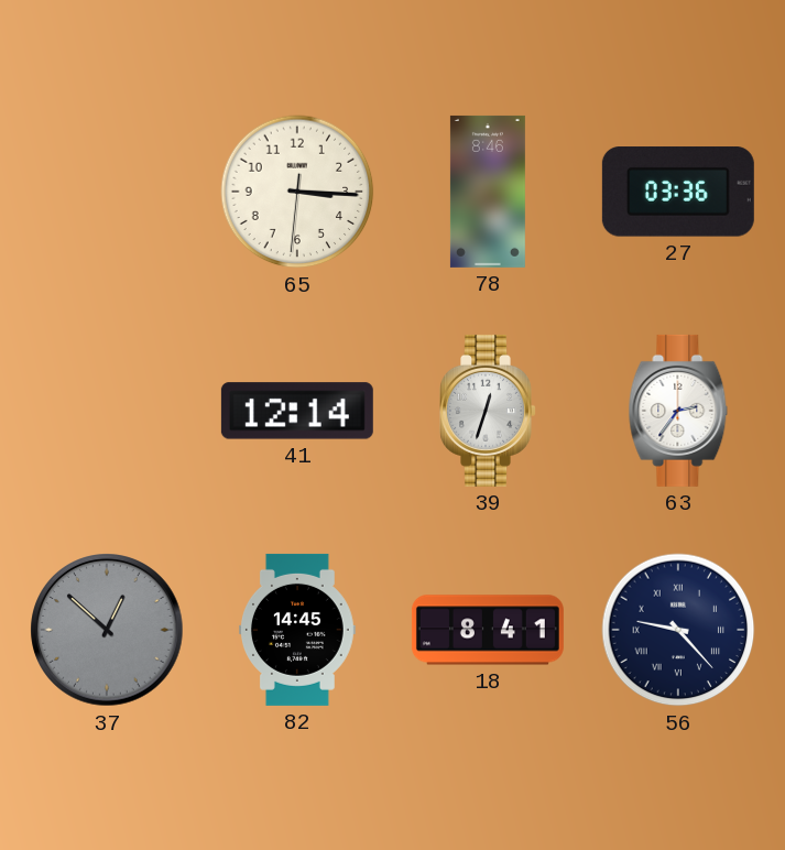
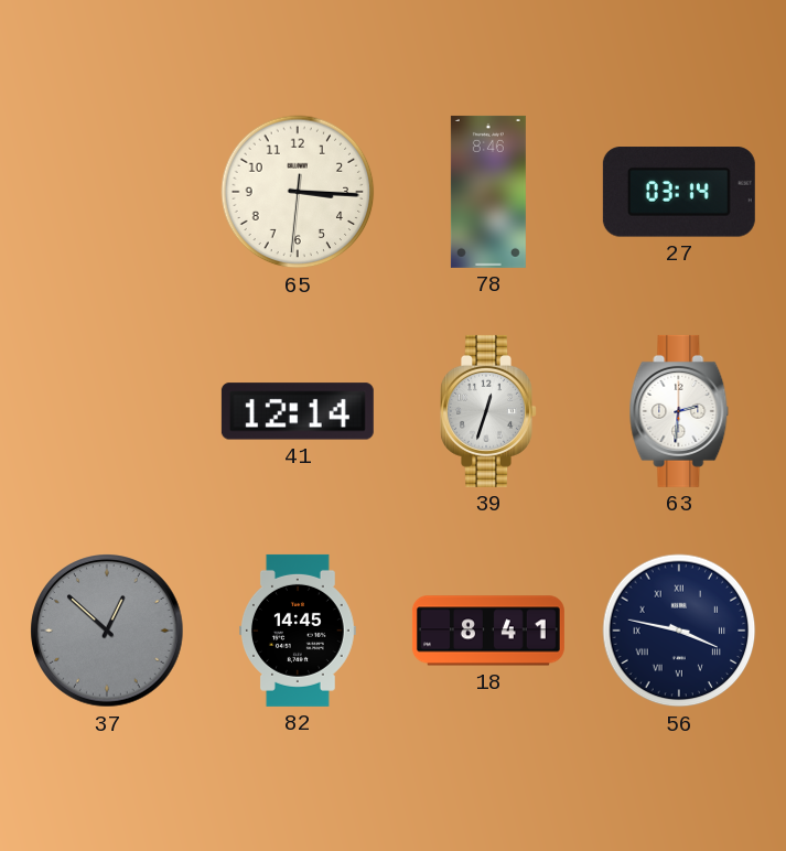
27: 03:36 -> 03:14 (679, 192)
63: 2:36 -> 2:31 (679, 411)
56: 9:23 -> 3:47 (679, 631)
